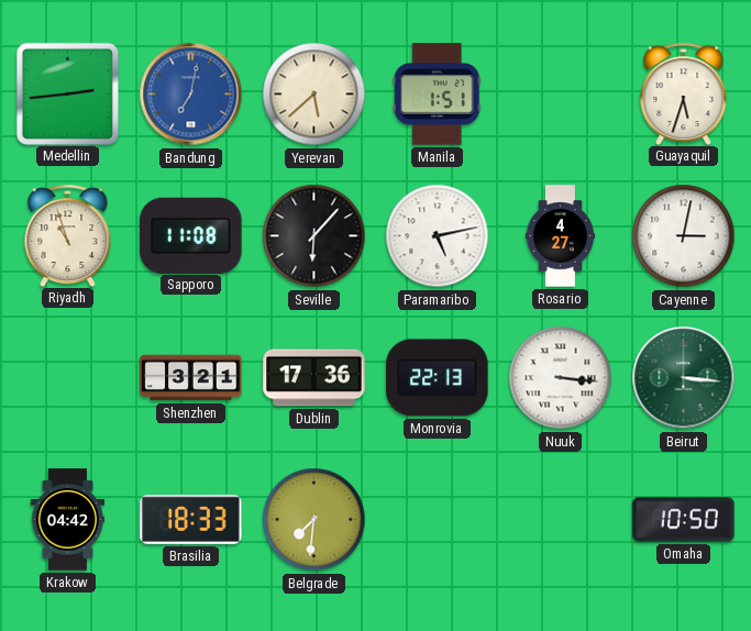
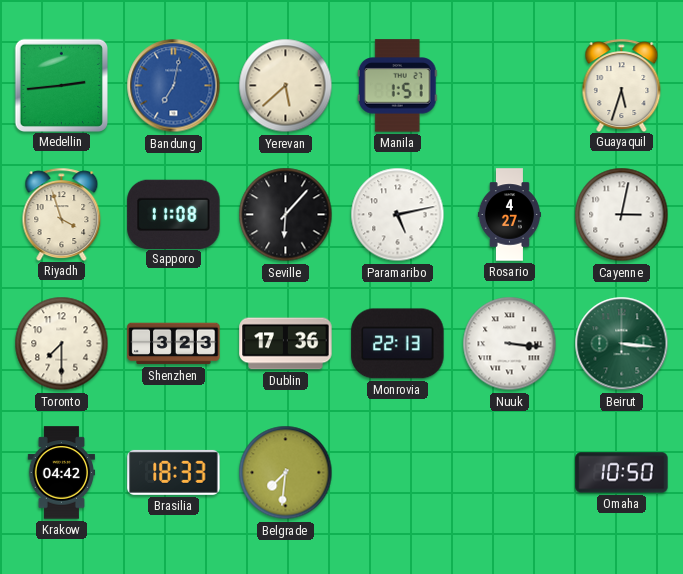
Riyadh: 10:57 -> 3:57 (62, 214)
Toronto: none -> 7:30 (62, 344)
Shenzhen: 3:21 -> 3:23 (174, 344)
